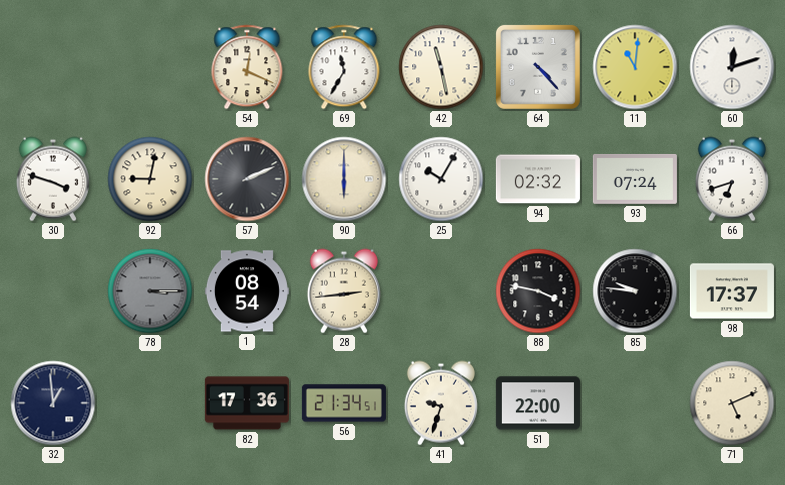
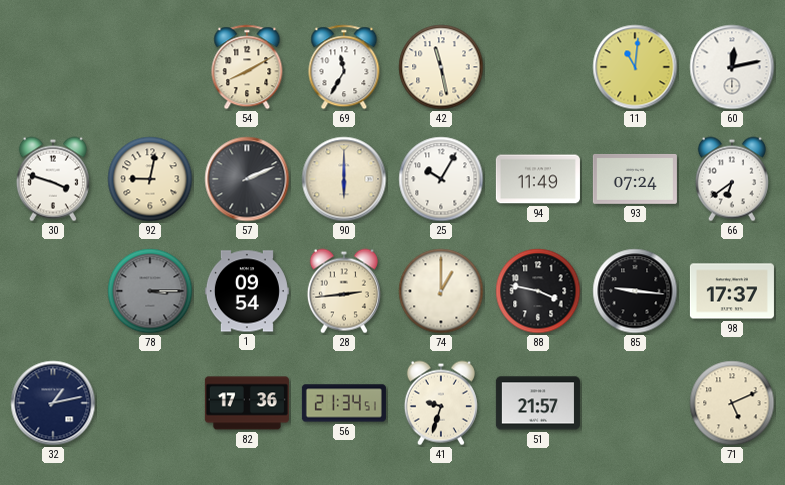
54: 12:19 -> 8:10 (247, 67)
64: 4:23 -> none (538, 67)
60: 12:12 -> 12:13 (732, 67)
94: 02:32 -> 11:49 (538, 179)
66: 6:42 -> 6:39 (732, 179)
1: 08:54 -> 09:54 (247, 291)
74: none -> 1:00 (441, 291)
85: 9:46 -> 9:16 (635, 291)
32: 12:59 -> 1:13 (53, 403)
51: 22:00 -> 21:57 (538, 403)
